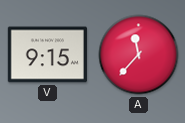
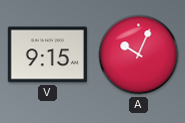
A: 11:37 -> 10:04 (139, 55)
